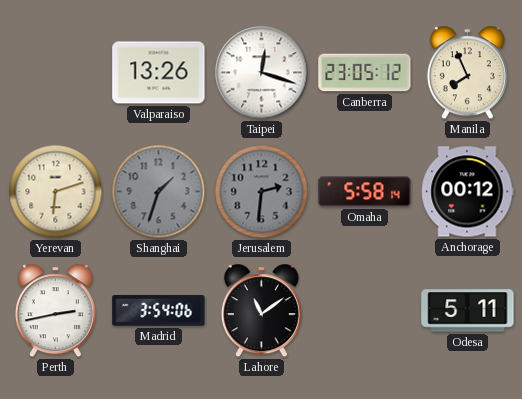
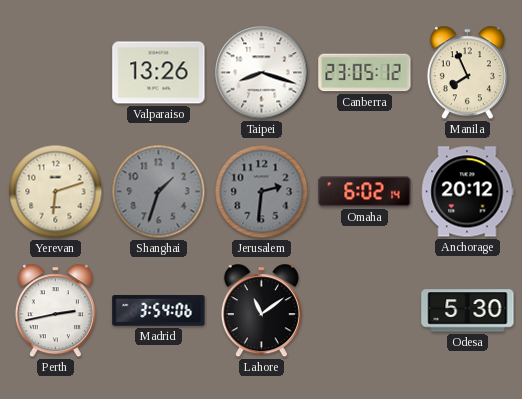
Taipei: 12:18 -> 8:18 (262, 73)
Omaha: 5:58 -> 6:02 (365, 192)
Anchorage: 00:12 -> 20:12 (467, 192)
Odesa: 5:11 -> 5:30 (468, 311)
